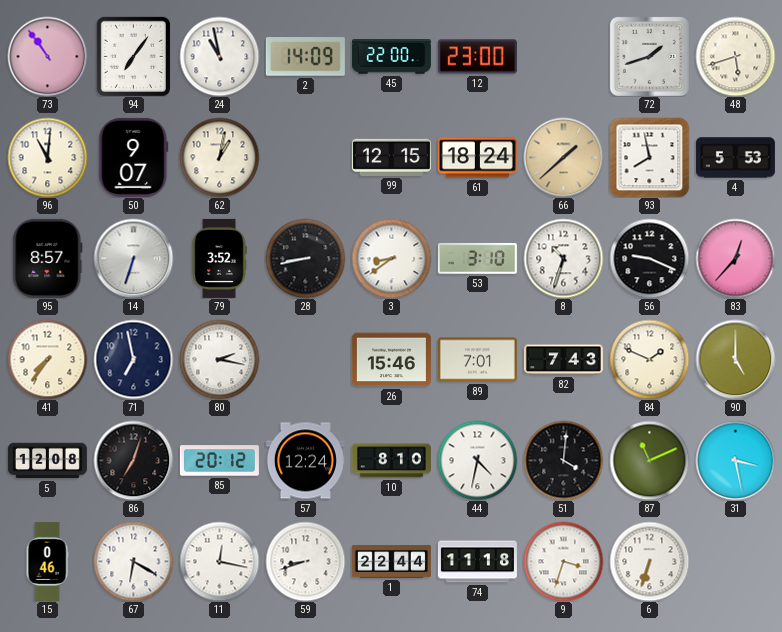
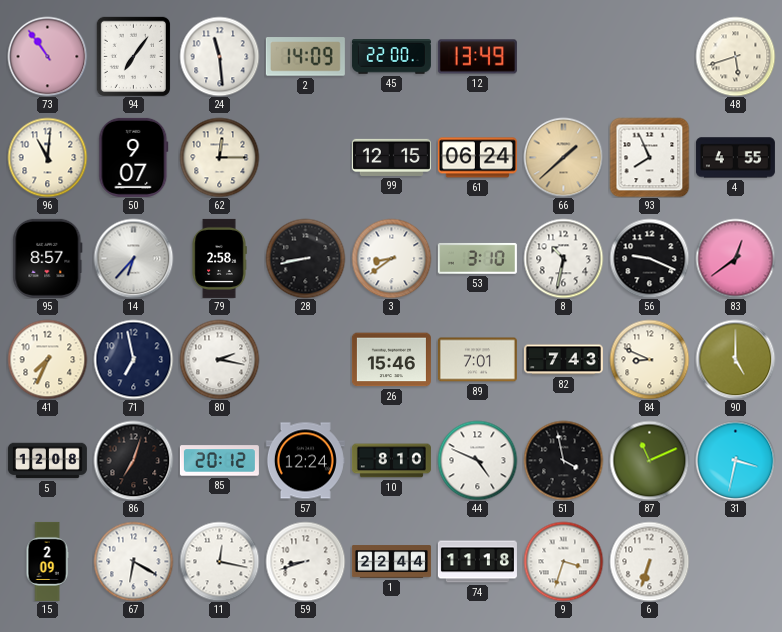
24: 10:58 -> 11:29 (219, 56)
12: 23:00 -> 13:49 (477, 57)
72: 1:42 -> none (649, 56)
62: 1:02 -> 12:15 (219, 157)
61: 18:24 -> 06:24 (477, 158)
93: 7:58 -> 7:56 (649, 157)
4: 5:53 -> 4:55 (735, 158)
14: 6:33 -> 6:37 (133, 258)
79: 3:52 -> 2:58 (219, 258)
8: 10:33 -> 10:32 (563, 258)
83: 12:37 -> 12:39 (735, 258)
41: 7:36 -> 7:34 (47, 359)
84: 1:49 -> 8:49 (649, 359)
44: 4:32 -> 4:49 (477, 460)
51: 4:01 -> 3:58 (563, 460)
31: 3:28 -> 3:32 (735, 460)
15: 0:46 -> 2:09 (47, 561)
